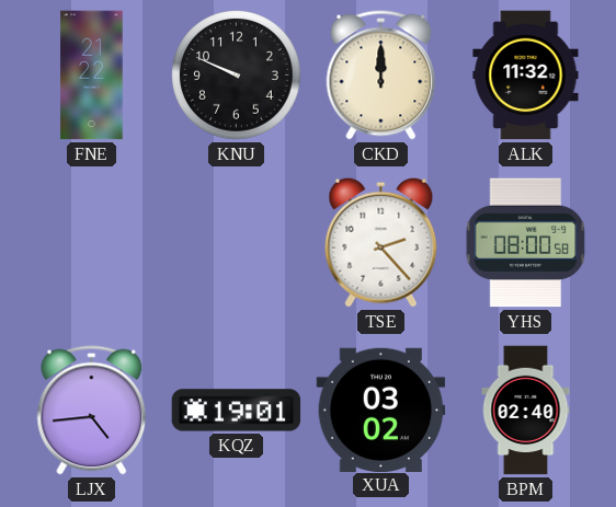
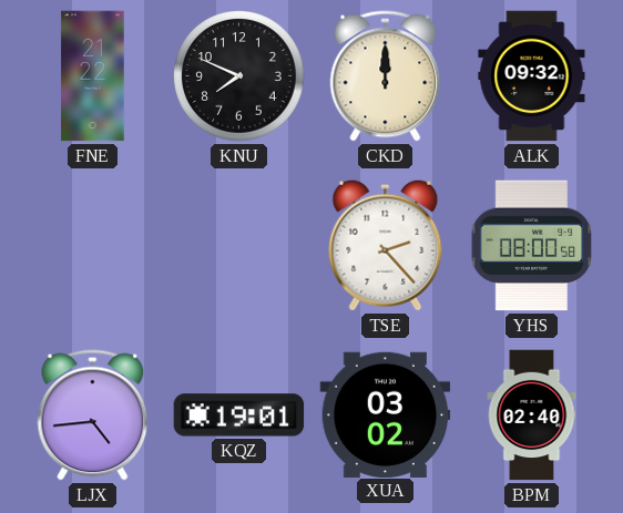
KNU: 9:49 -> 7:49 (239, 76)
ALK: 11:32 -> 09:32 (532, 76)
